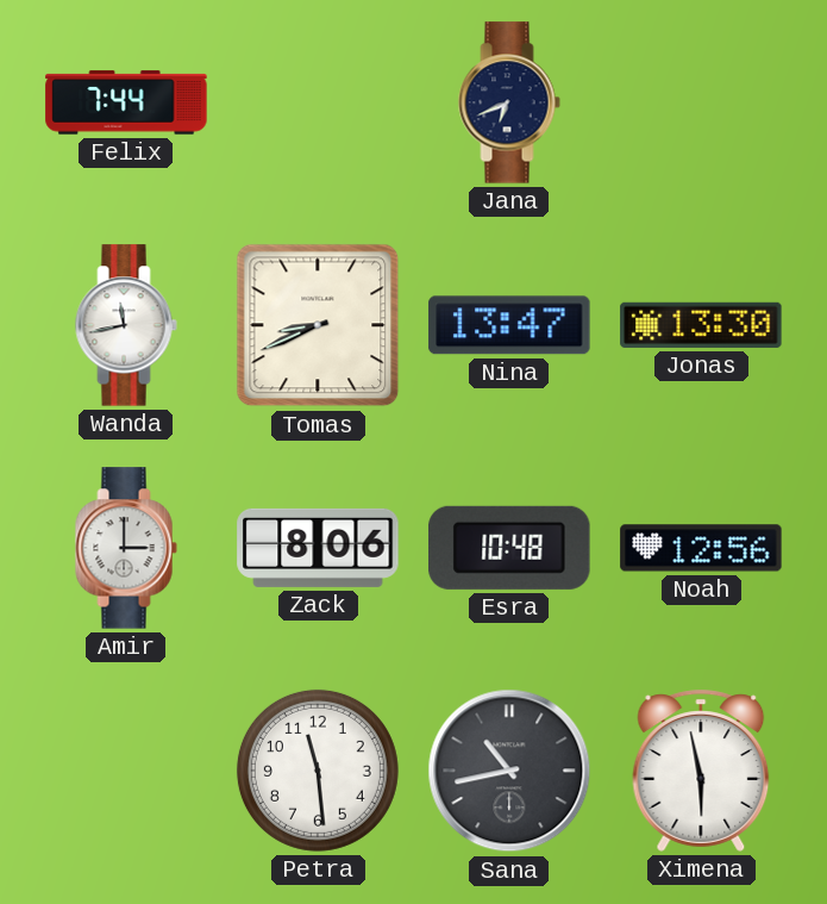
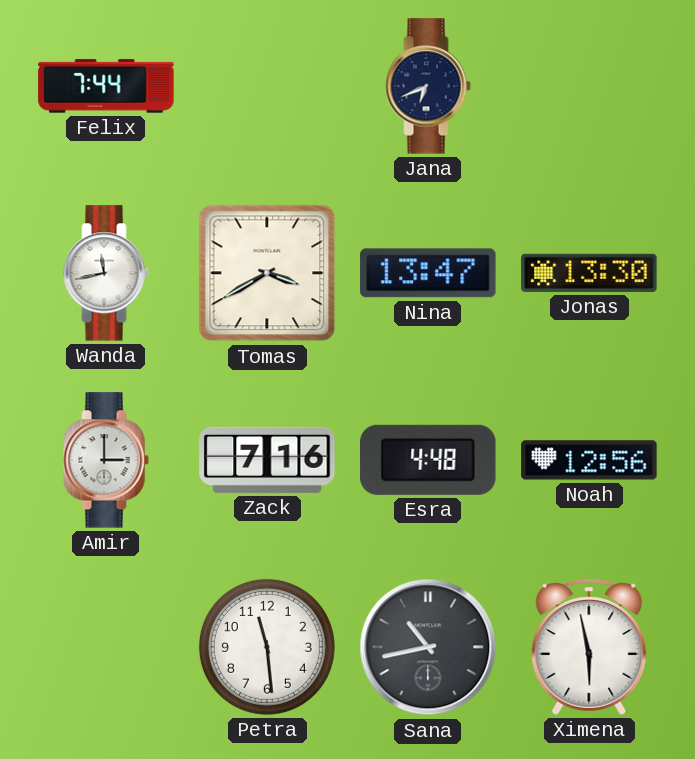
Tomas: 8:41 -> 3:40 (267, 273)
Zack: 8:06 -> 7:16 (267, 460)
Esra: 10:48 -> 4:48 (428, 460)
